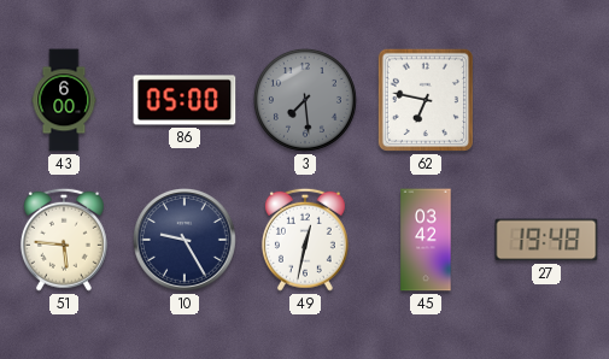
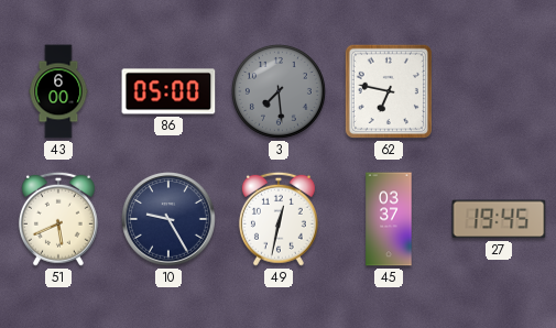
51: 5:46 -> 5:41 (58, 219)
45: 03:42 -> 03:37 (389, 219)
27: 19:48 -> 19:45 (499, 219)
